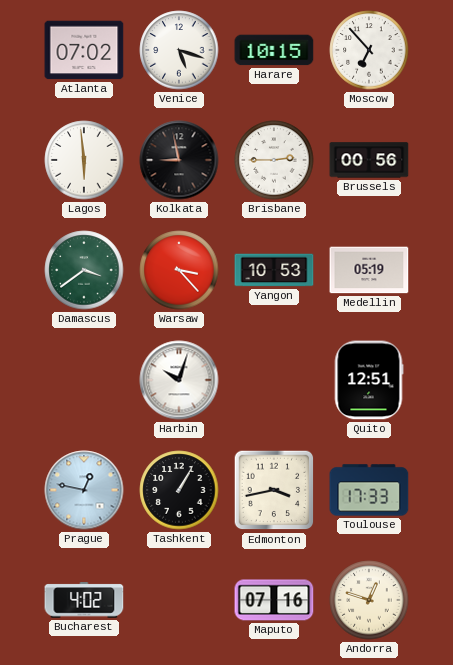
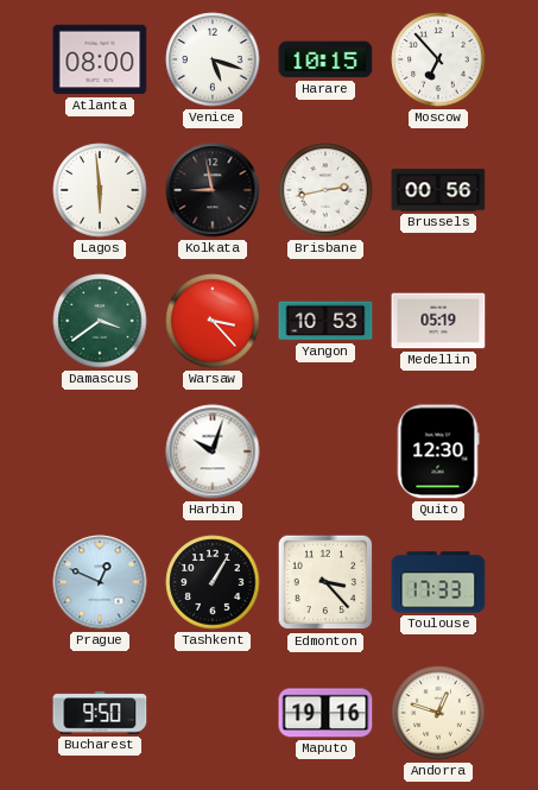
Atlanta: 07:02 -> 08:00 (100, 59)
Brisbane: 2:45 -> 2:43 (325, 190)
Quito: 12:51 -> 12:30 (438, 451)
Prague: 12:47 -> 12:49 (100, 582)
Edmonton: 3:43 -> 3:23 (325, 582)
Bucharest: 4:02 -> 9:50 (100, 713)
Maputo: 07:16 -> 19:16 (325, 713)
